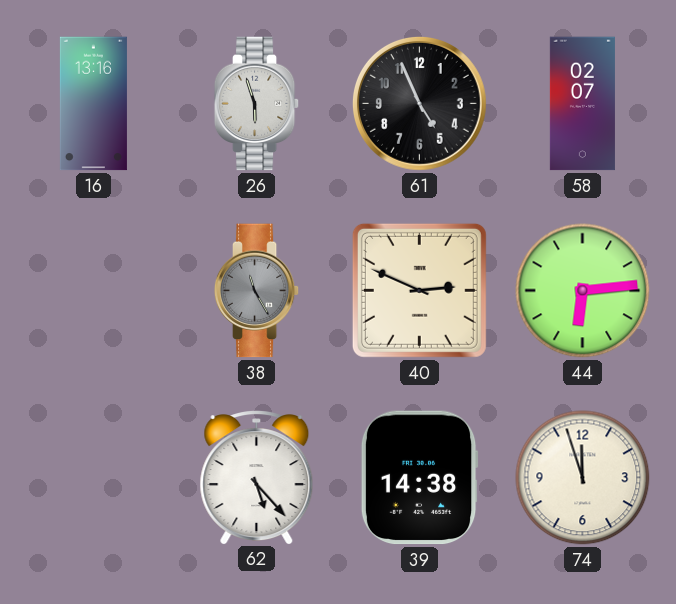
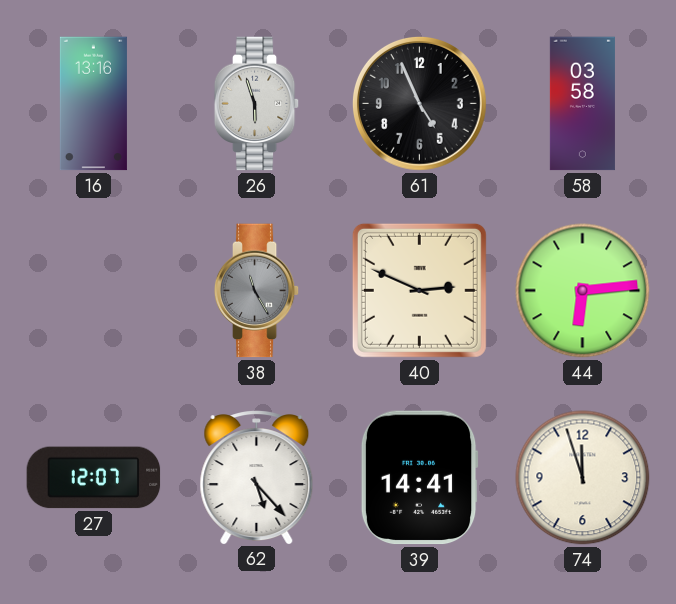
58: 02:07 -> 03:58 (582, 104)
27: none -> 12:07 (94, 478)
39: 14:38 -> 14:41 (419, 478)
